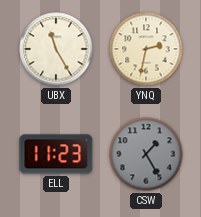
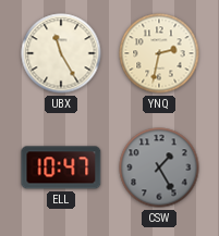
ELL: 11:23 -> 10:47 (61, 167)
